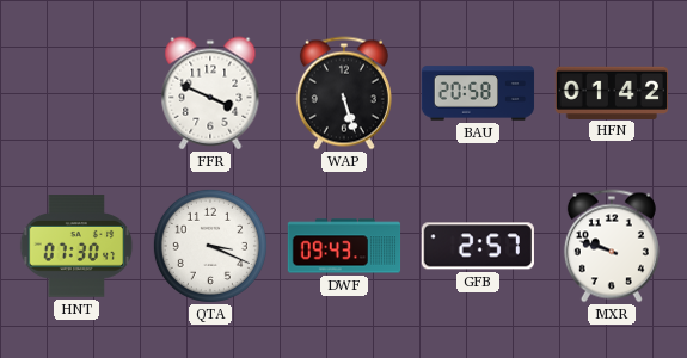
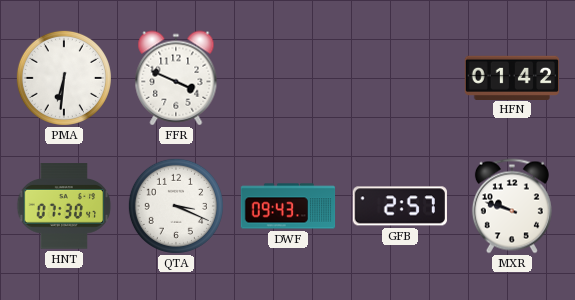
PMA: none -> 6:31 (64, 78)
WAP: 5:27 -> none (344, 93)
BAU: 20:58 -> none (478, 93)
